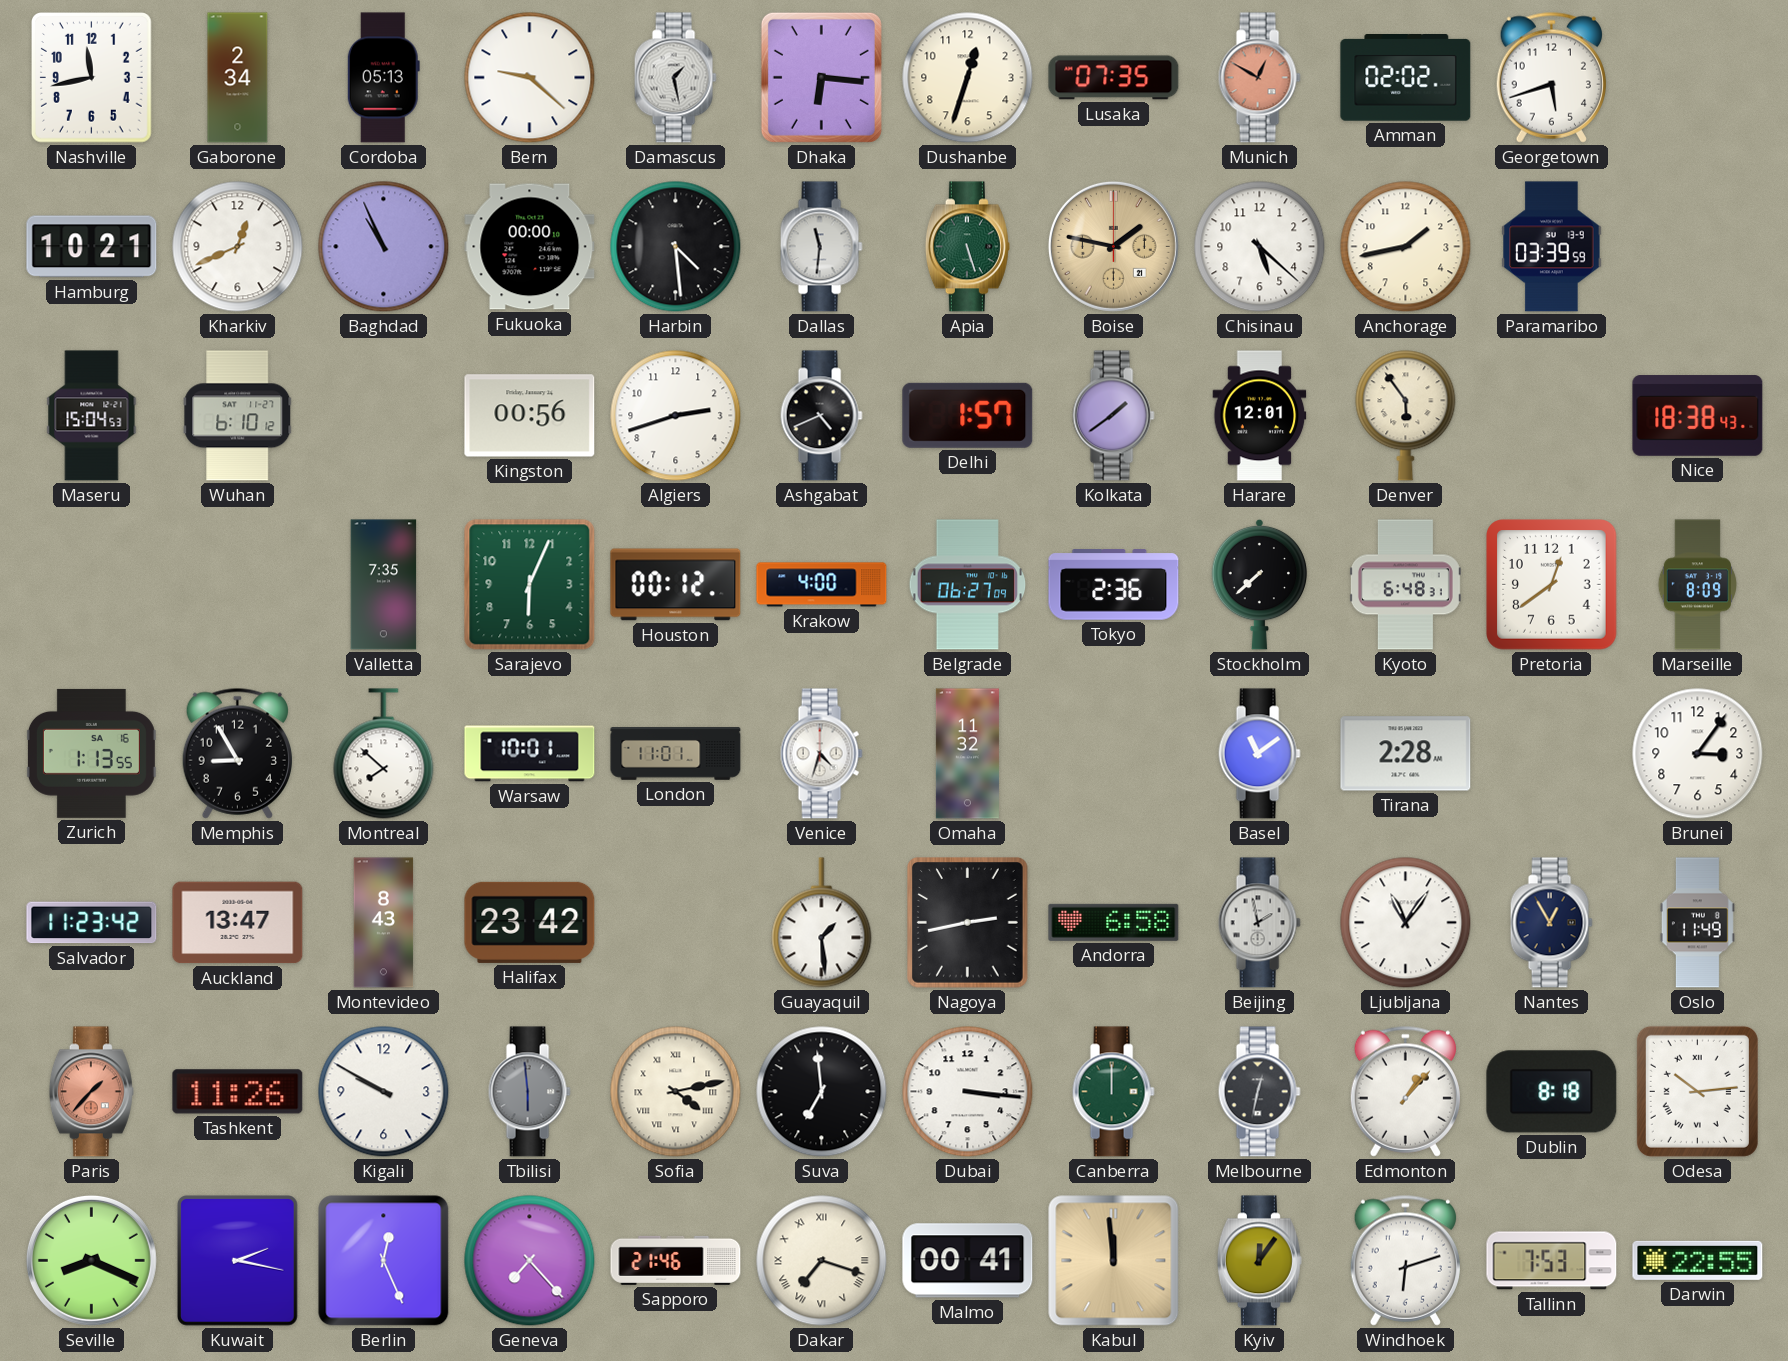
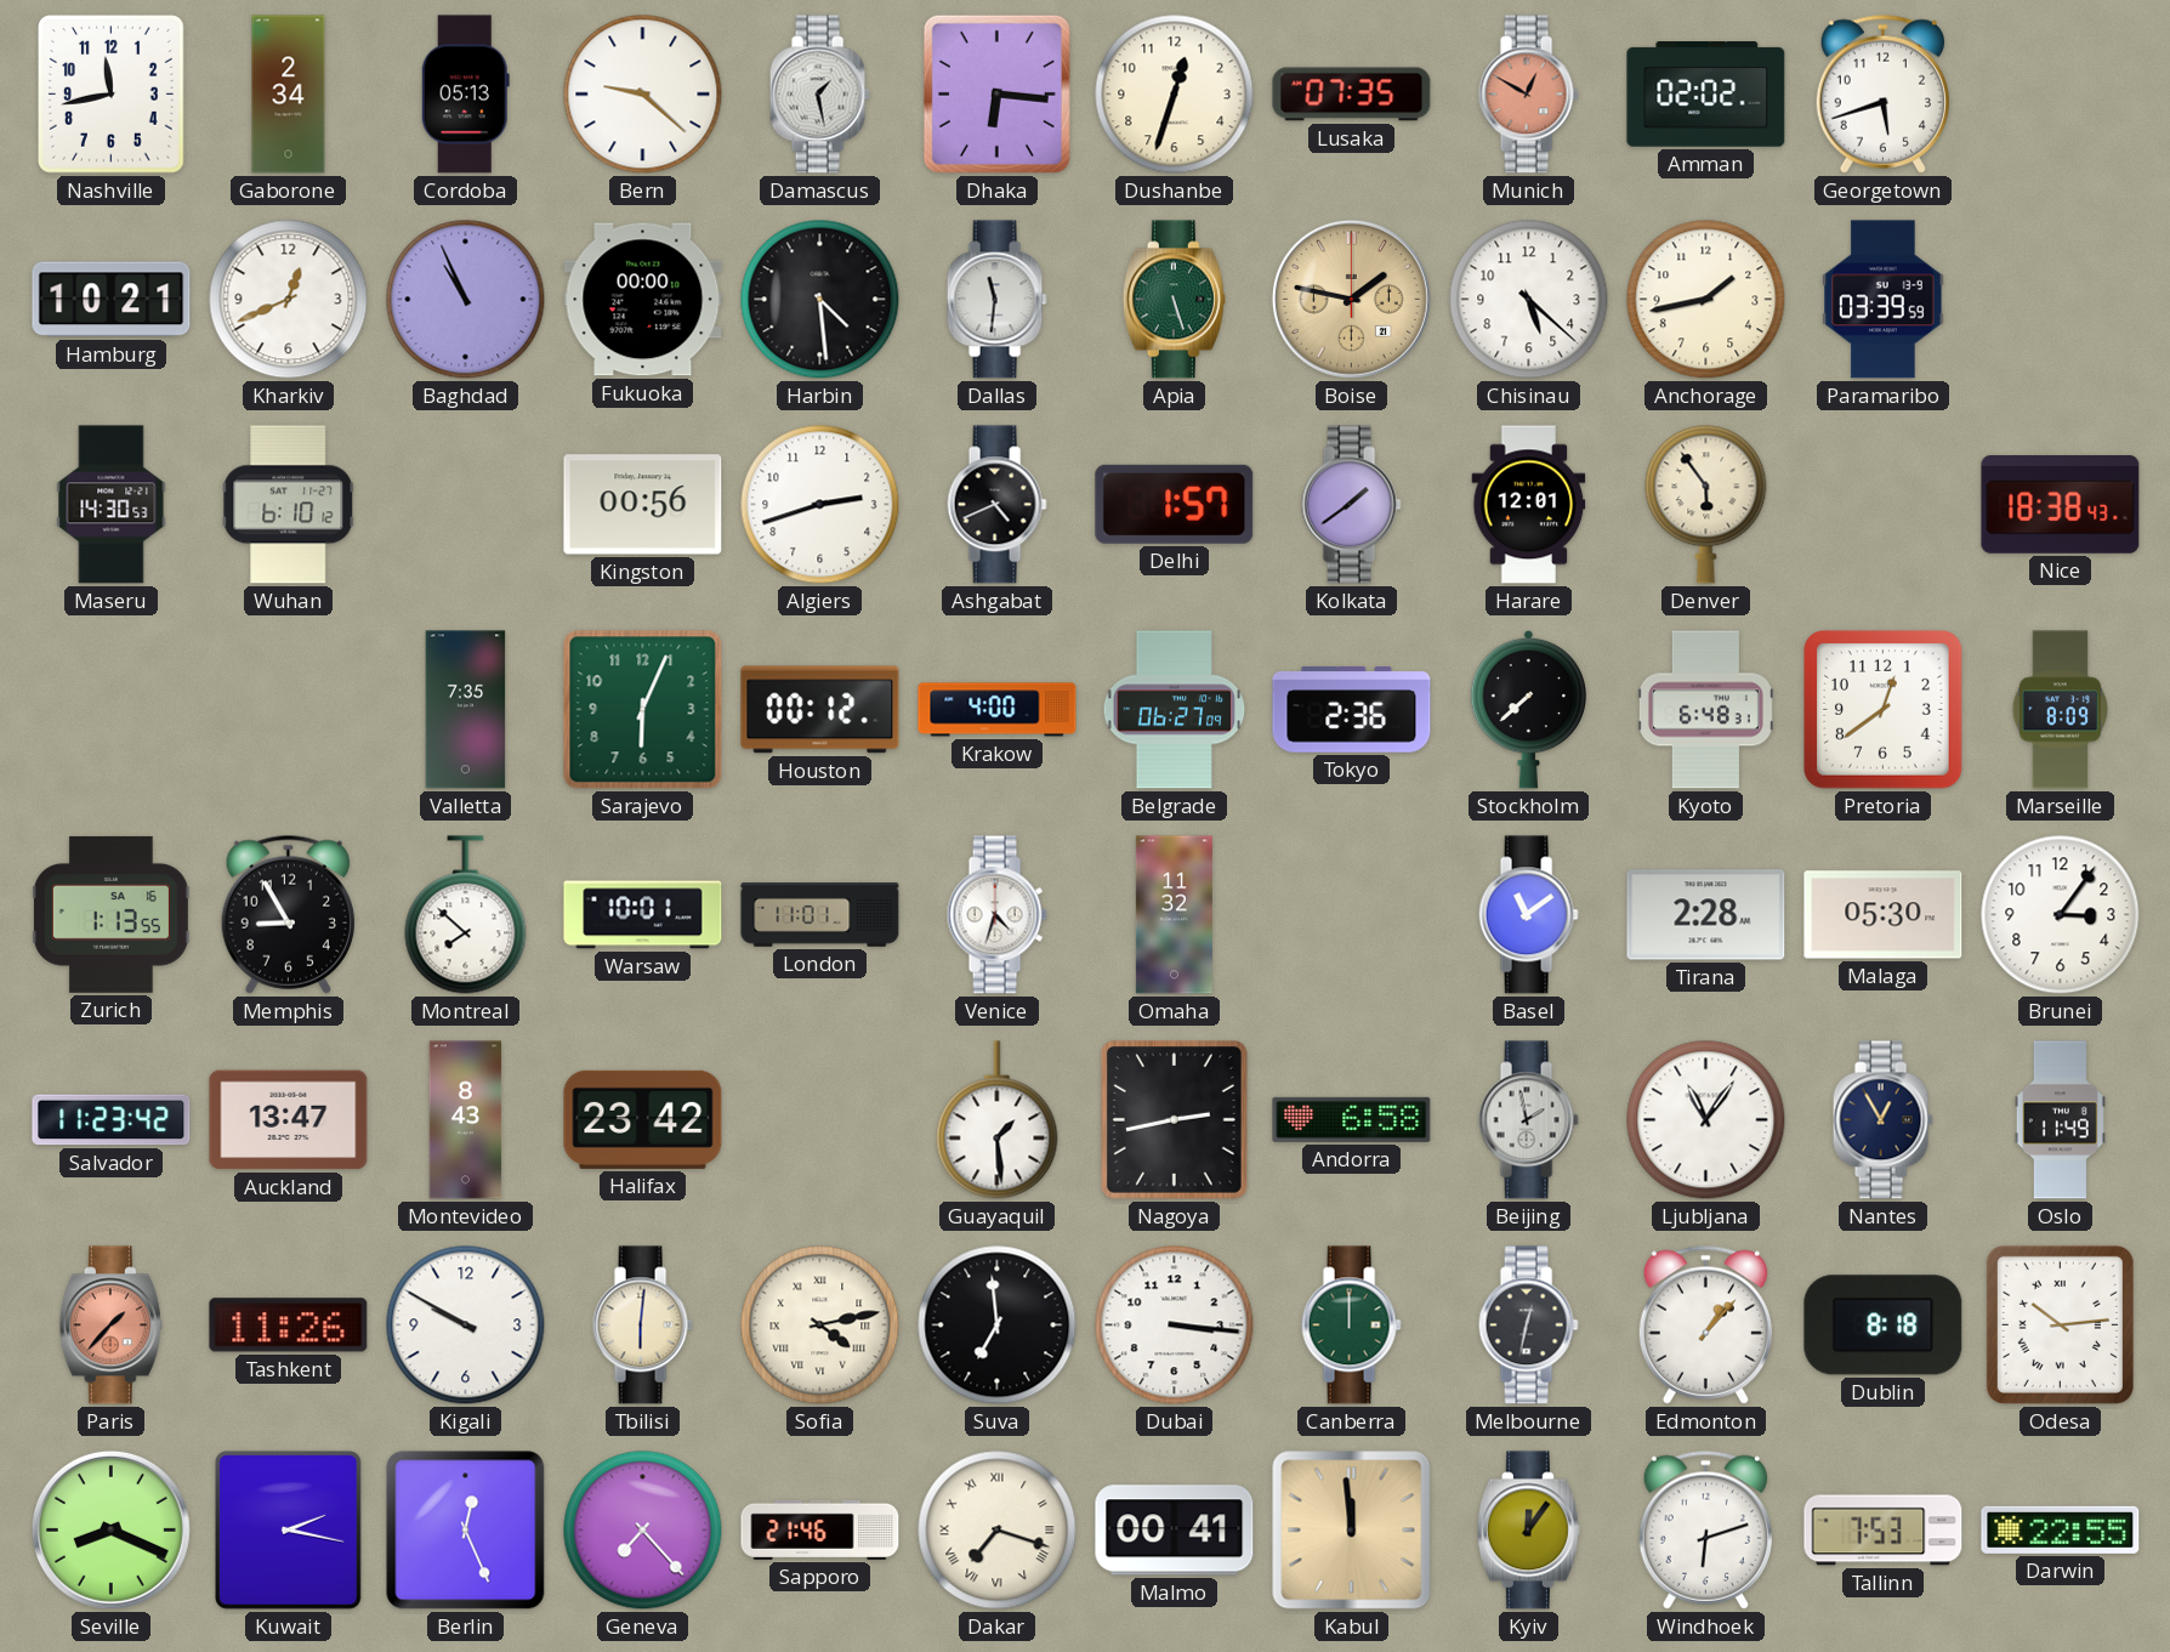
Maseru: 15:04 -> 14:30 (112, 505)
Malaga: none -> 05:30 (1884, 915)
Tbilisi: 5:59 -> 6:01 (642, 1325)
Tbilisi dial: grey -> cream (642, 1325)
